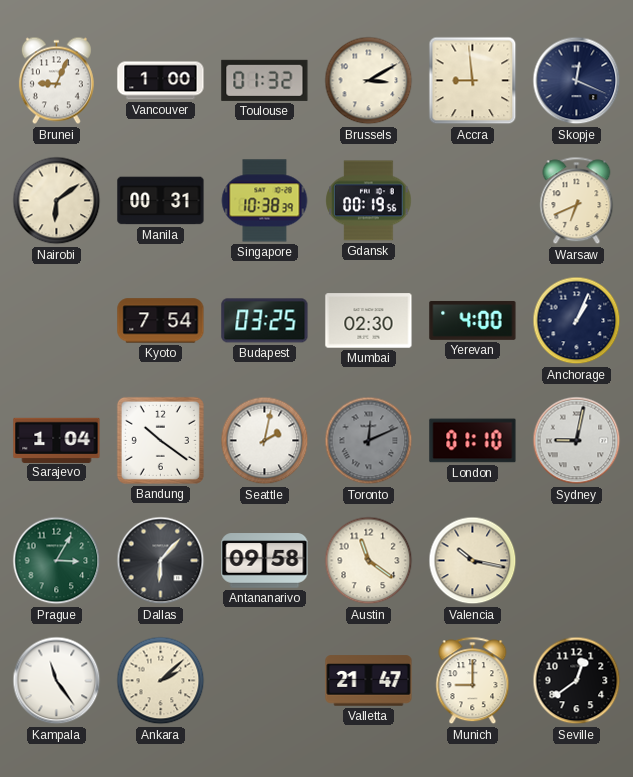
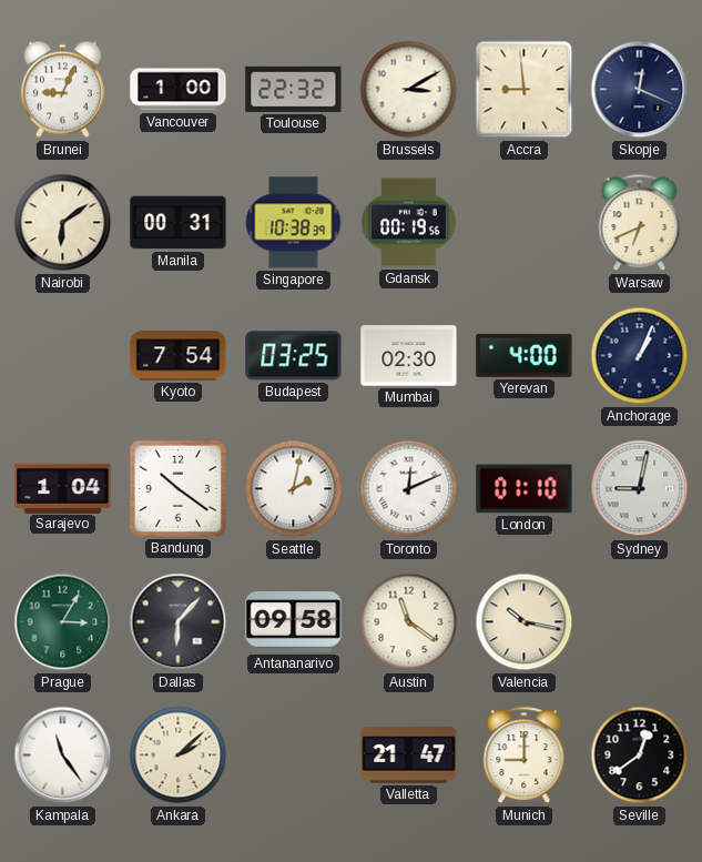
Toulouse: 01:32 -> 22:32 (294, 89)
Toronto dial: grey -> white (409, 489)
